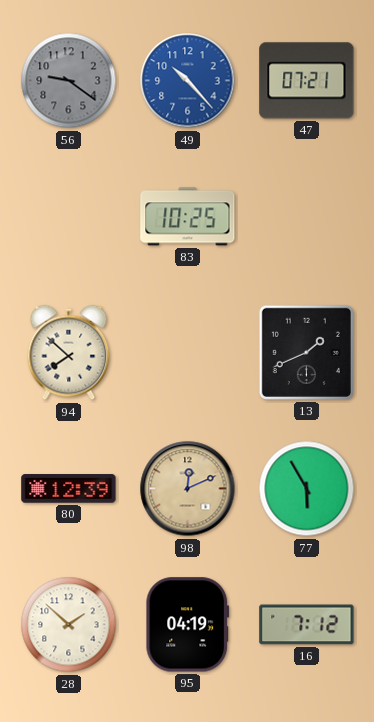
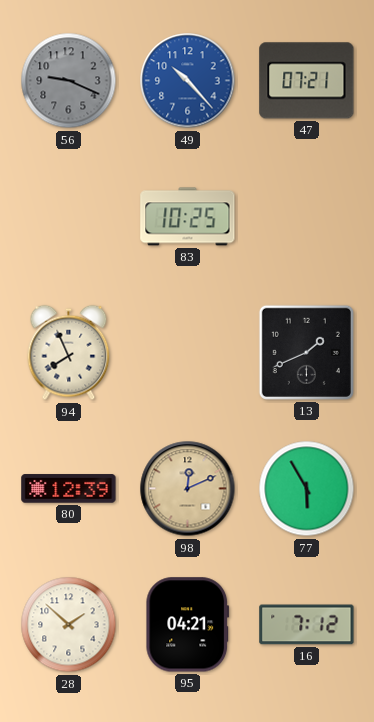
56: 9:21 -> 9:19 (69, 81)
94: 7:52 -> 7:56 (69, 353)
95: 04:19 -> 04:21 (188, 625)
